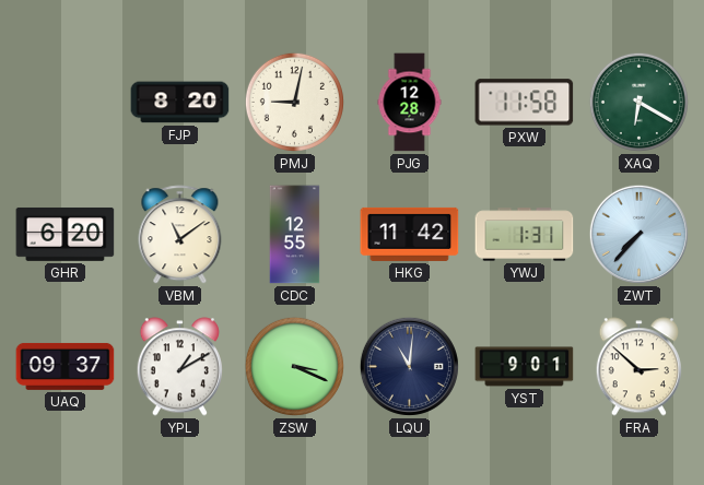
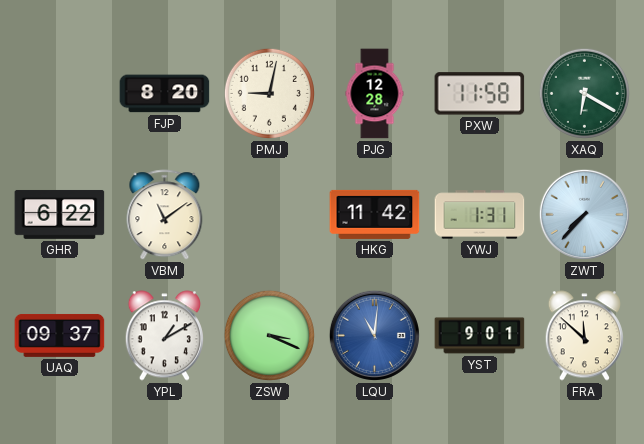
GHR: 6:20 -> 6:22 (60, 214)
CDC: 12:55 -> none (295, 235)
LQU dial: navy -> blue (374, 335)
FRA: 2:52 -> 11:52 (584, 336)
